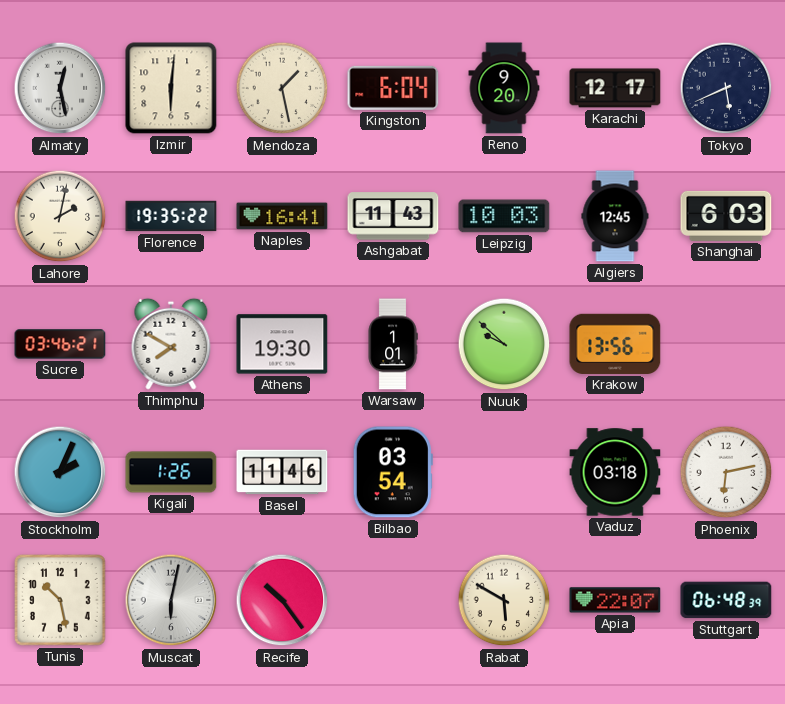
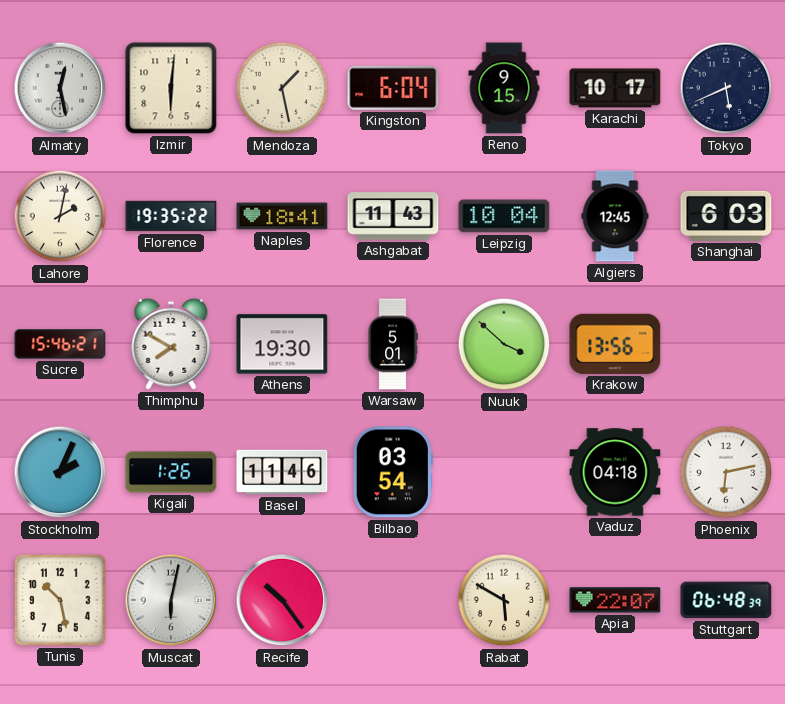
Reno: 9:20 -> 9:15 (504, 88)
Karachi: 12:17 -> 10:17 (615, 88)
Naples: 16:41 -> 18:41 (282, 216)
Leipzig: 10:03 -> 10:04 (504, 216)
Sucre: 03:46 -> 15:46 (60, 344)
Warsaw: 1:01 -> 5:01 (393, 344)
Nuuk: 9:52 -> 3:52 (504, 344)
Vaduz: 03:18 -> 04:18 (615, 472)
